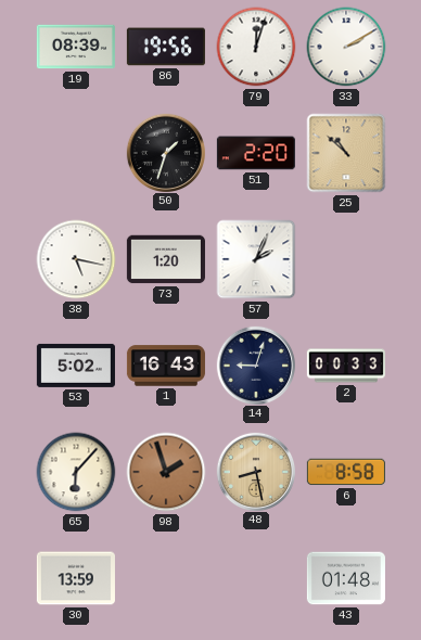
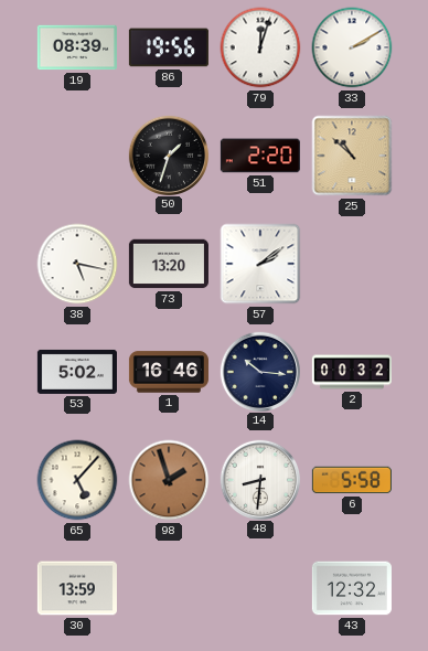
73: 1:20 -> 13:20 (169, 264)
57: 2:04 -> 2:09 (260, 264)
1: 16:43 -> 16:46 (169, 372)
14: 9:03 -> 10:16 (259, 371)
2: 00:33 -> 00:32 (352, 372)
65: 6:07 -> 5:07 (77, 480)
48: 8:28 -> 8:31 (259, 479)
48 dial: champagne -> white (259, 479)
6: 8:58 -> 5:58 (352, 480)
43: 01:48 -> 12:32 (352, 588)
